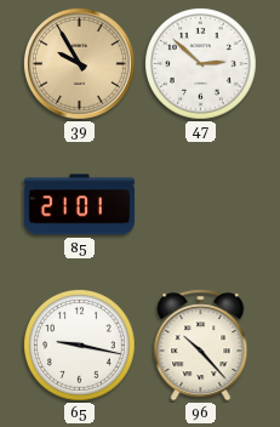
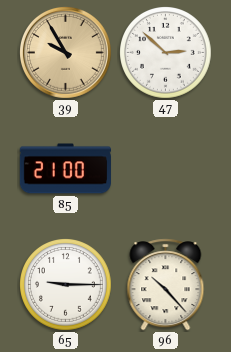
85: 21:01 -> 21:00 (65, 169)
65: 9:17 -> 9:15 (66, 285)
